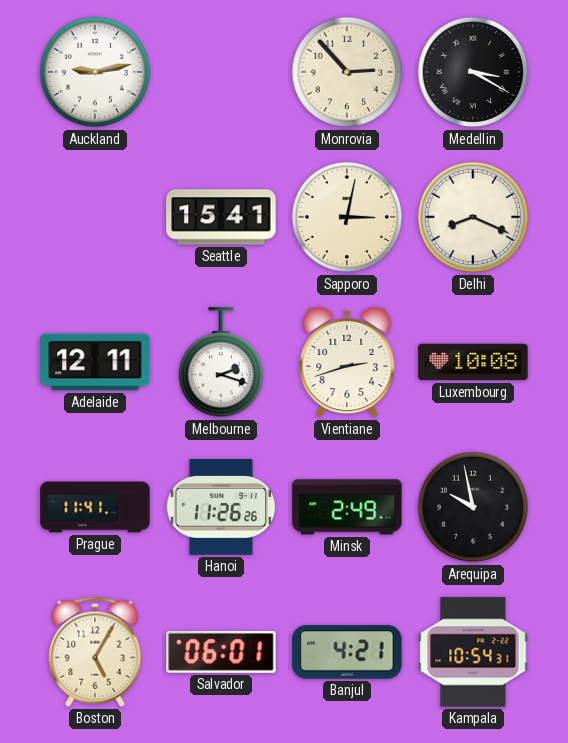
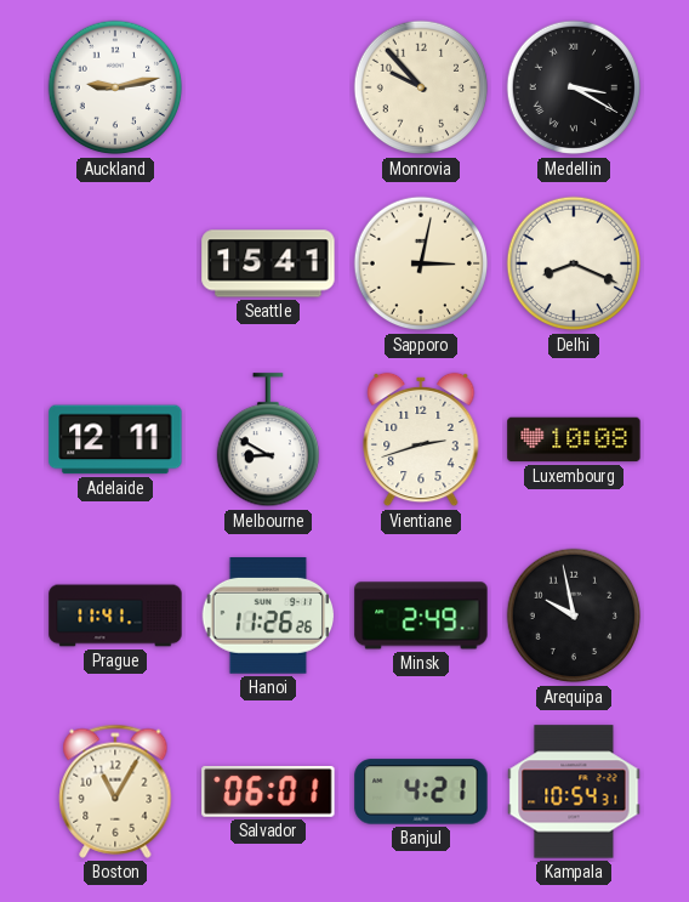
Monrovia: 2:53 -> 9:53 (421, 87)
Melbourne: 2:18 -> 8:50 (267, 441)
Boston: 5:05 -> 11:05 (115, 792)
